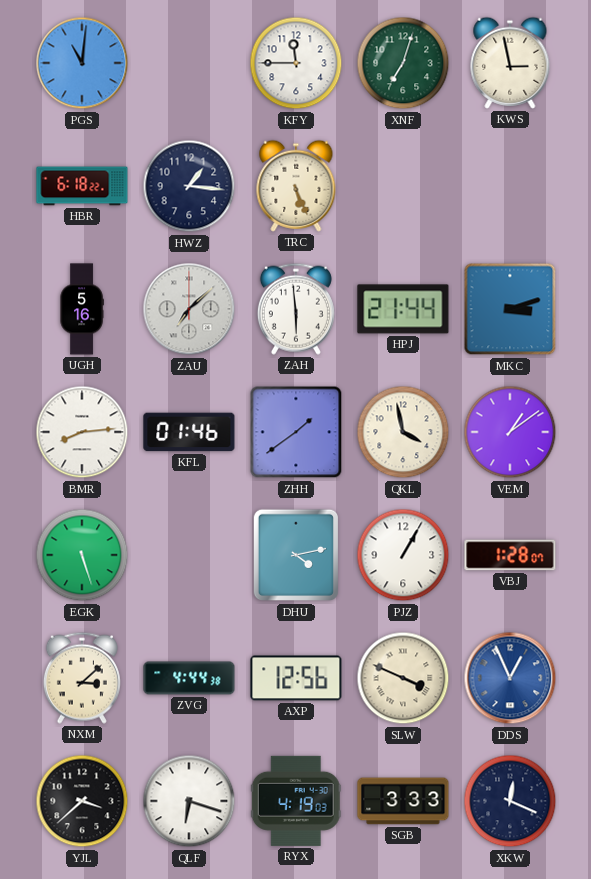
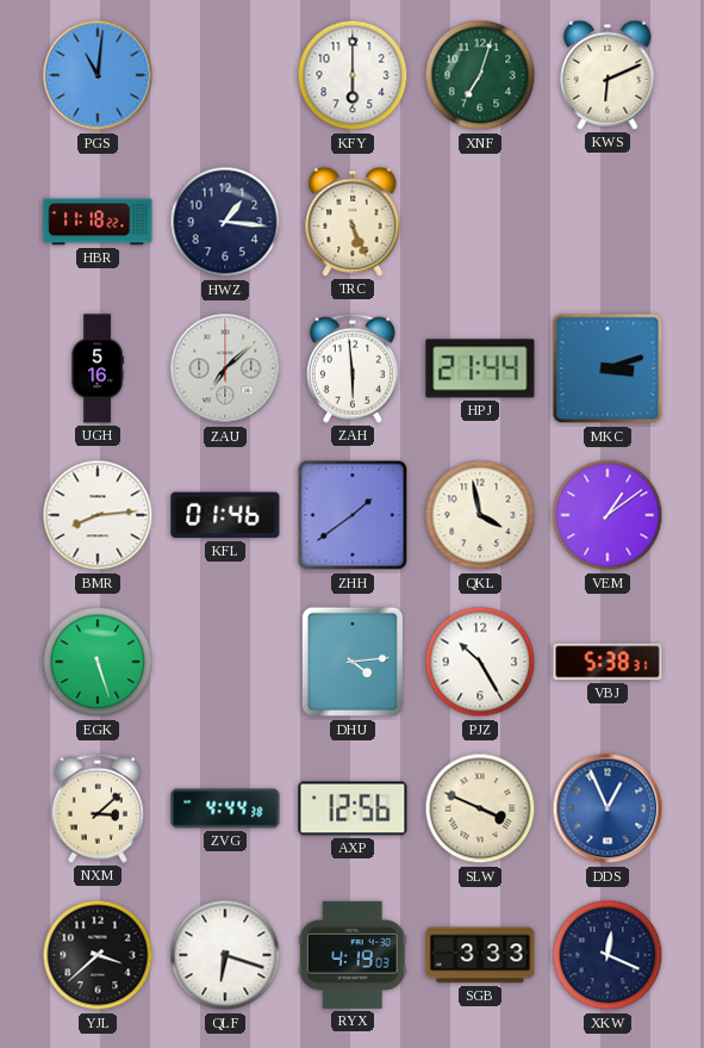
KFY: 11:45 -> 6:00 (353, 75)
KWS: 2:58 -> 6:11 (608, 75)
HBR: 6:18 -> 11:18 (98, 222)
DHU: 4:13 -> 4:14 (351, 662)
PJZ: 1:05 -> 10:25 (480, 662)
VBJ: 1:28 -> 5:38 (608, 662)
